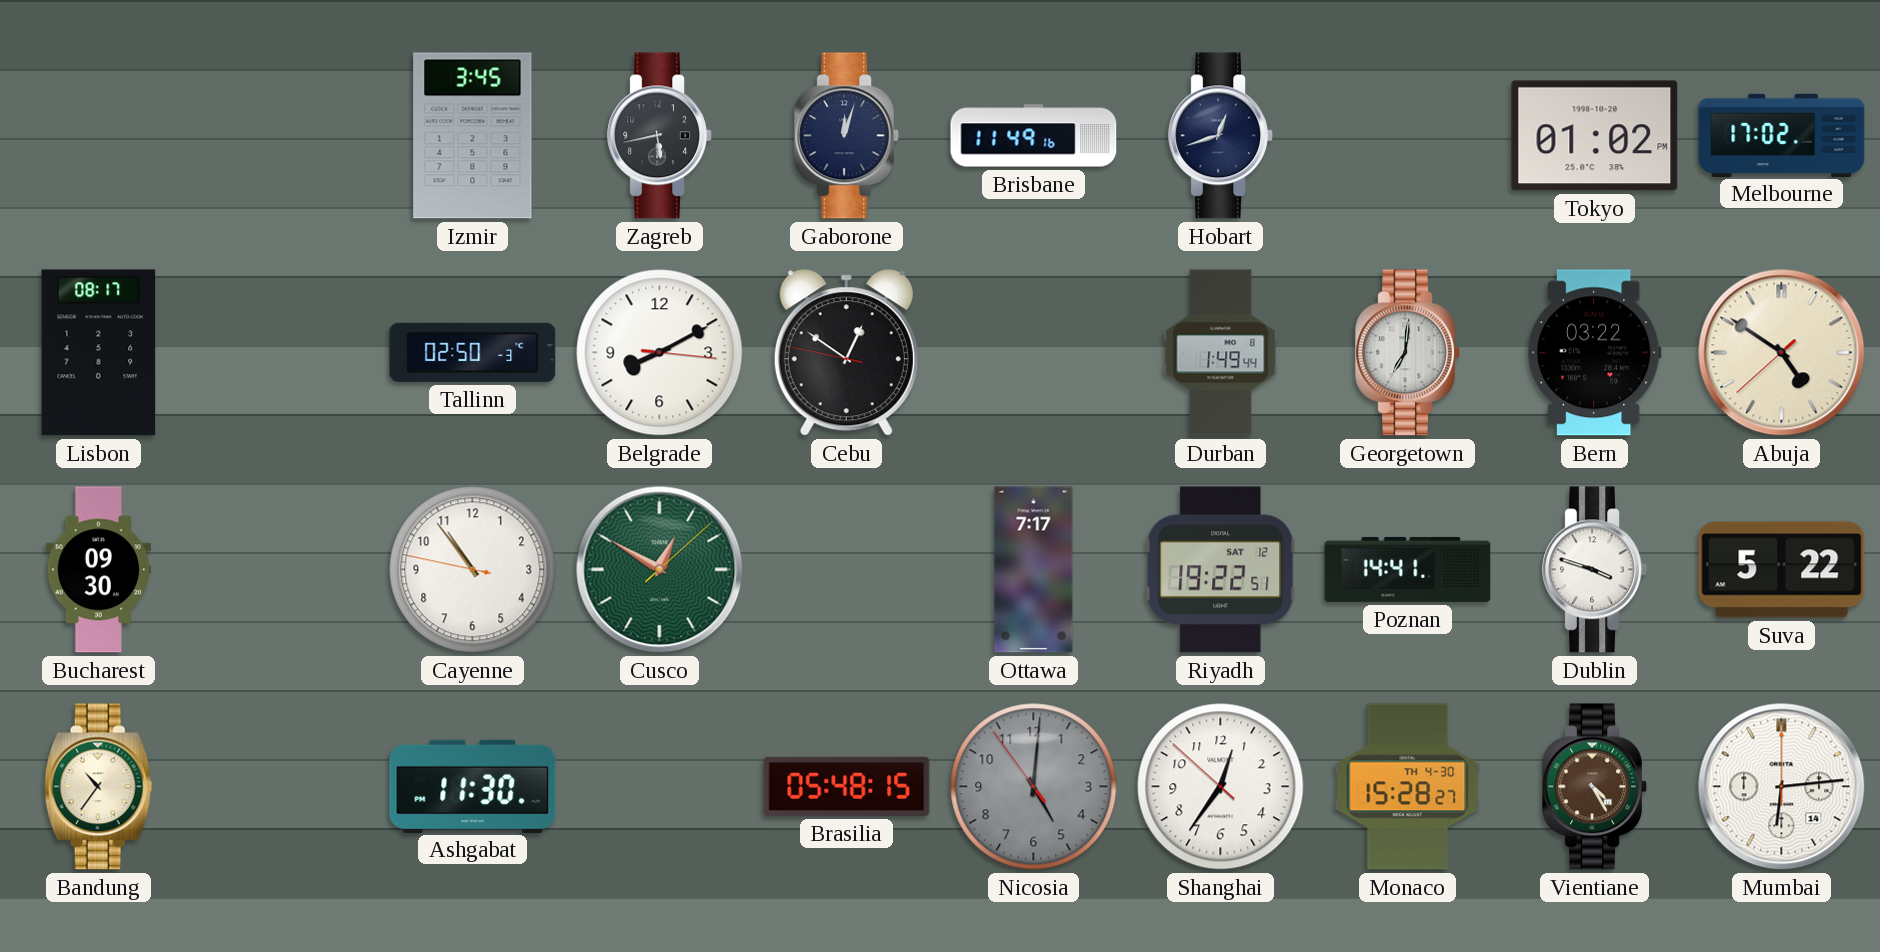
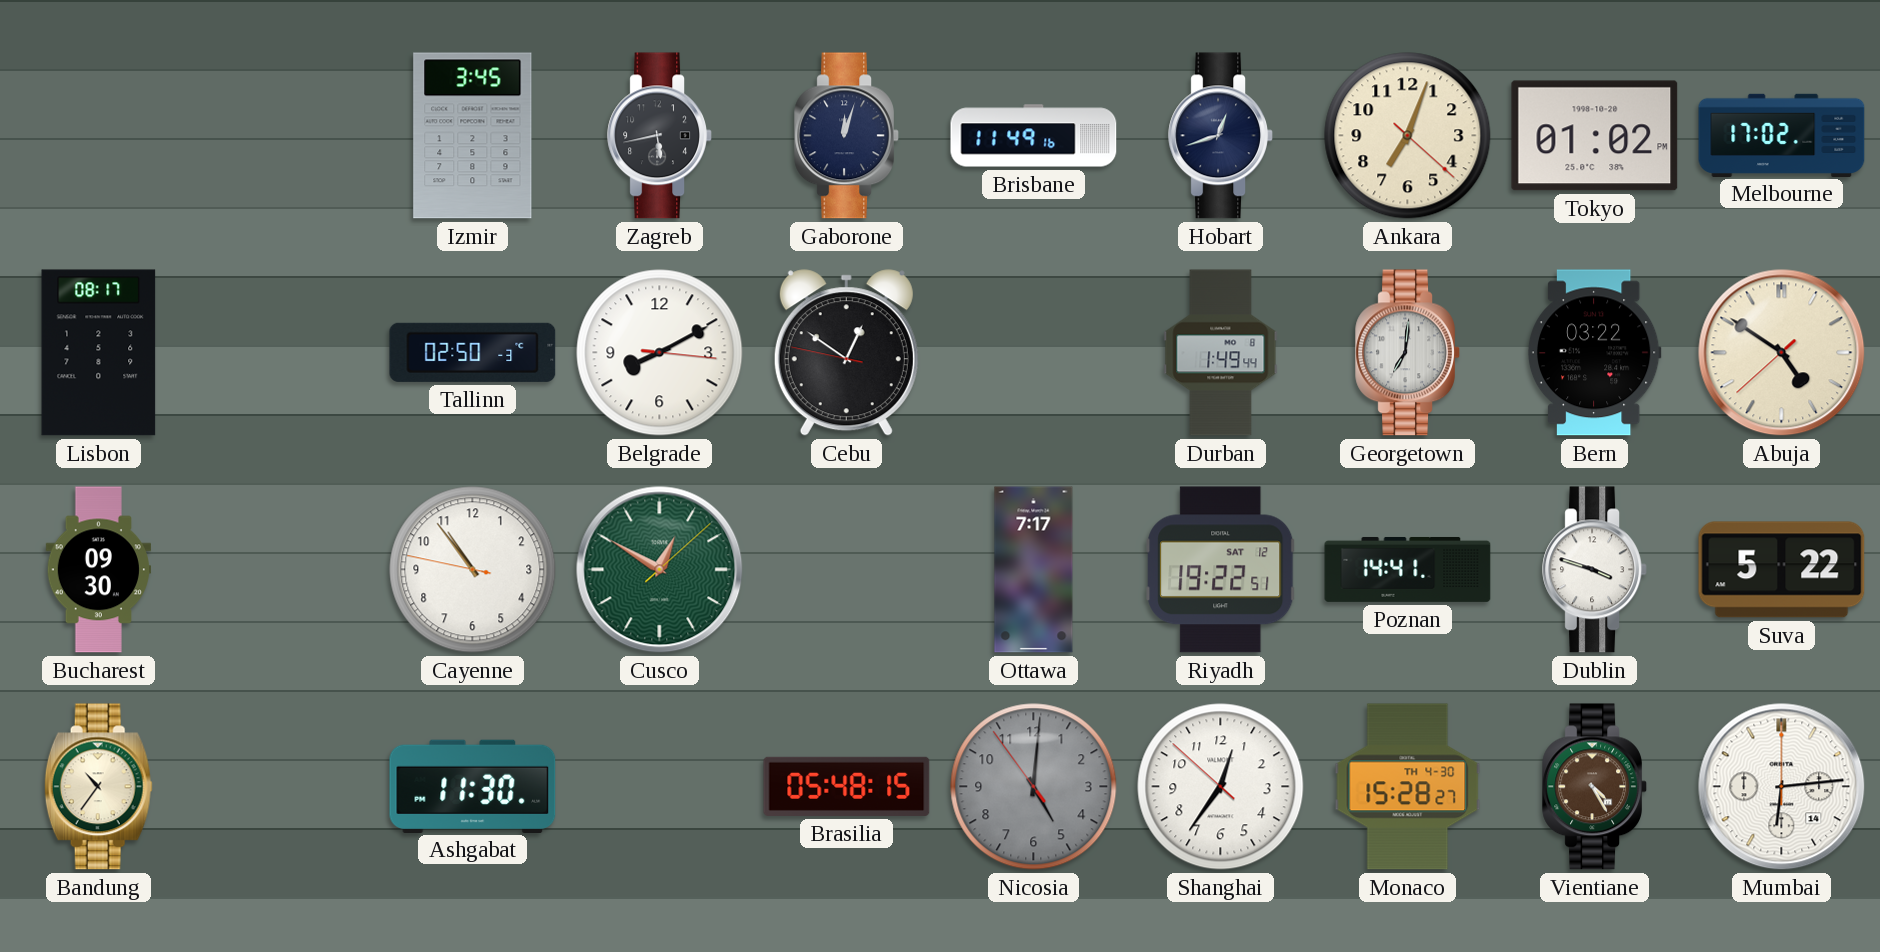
Ankara: none -> 7:03 (1408, 136)
